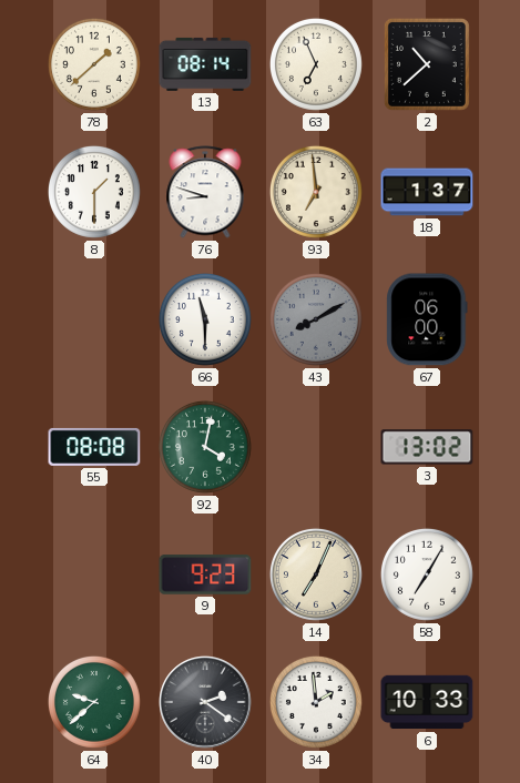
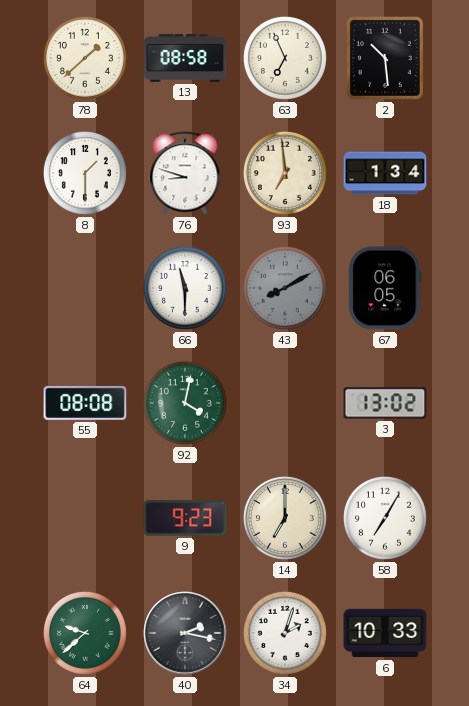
13: 08:14 -> 08:58 (185, 58)
2: 10:38 -> 10:29 (385, 58)
18: 1:37 -> 1:34 (385, 173)
67: 06:00 -> 06:05 (385, 288)
14: 7:04 -> 7:00 (285, 518)
40: 2:21 -> 2:17 (185, 633)
34: 1:59 -> 2:03 (285, 633)
